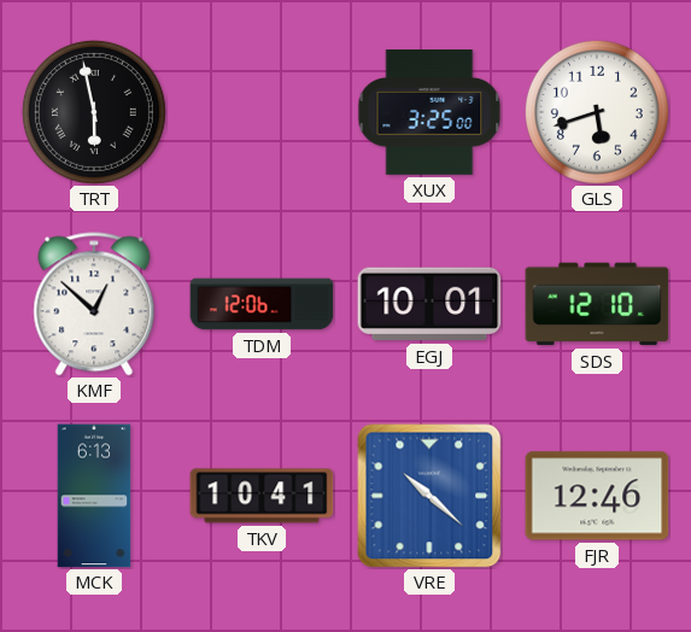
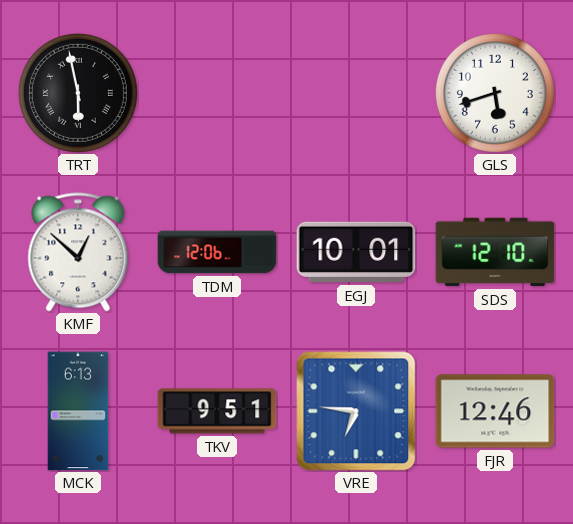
XUX: 3:25 -> none (429, 112)
TKV: 10:41 -> 9:51 (217, 411)
VRE: 10:22 -> 6:46 (356, 411)
